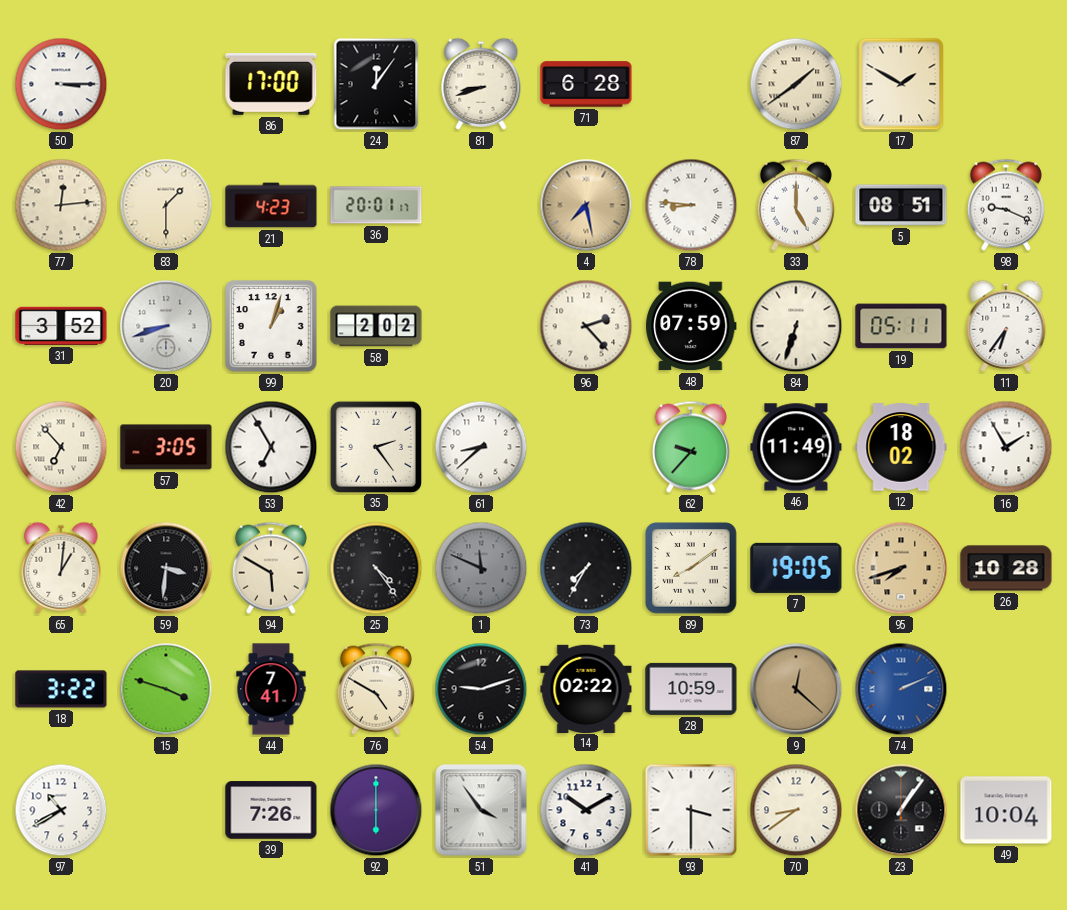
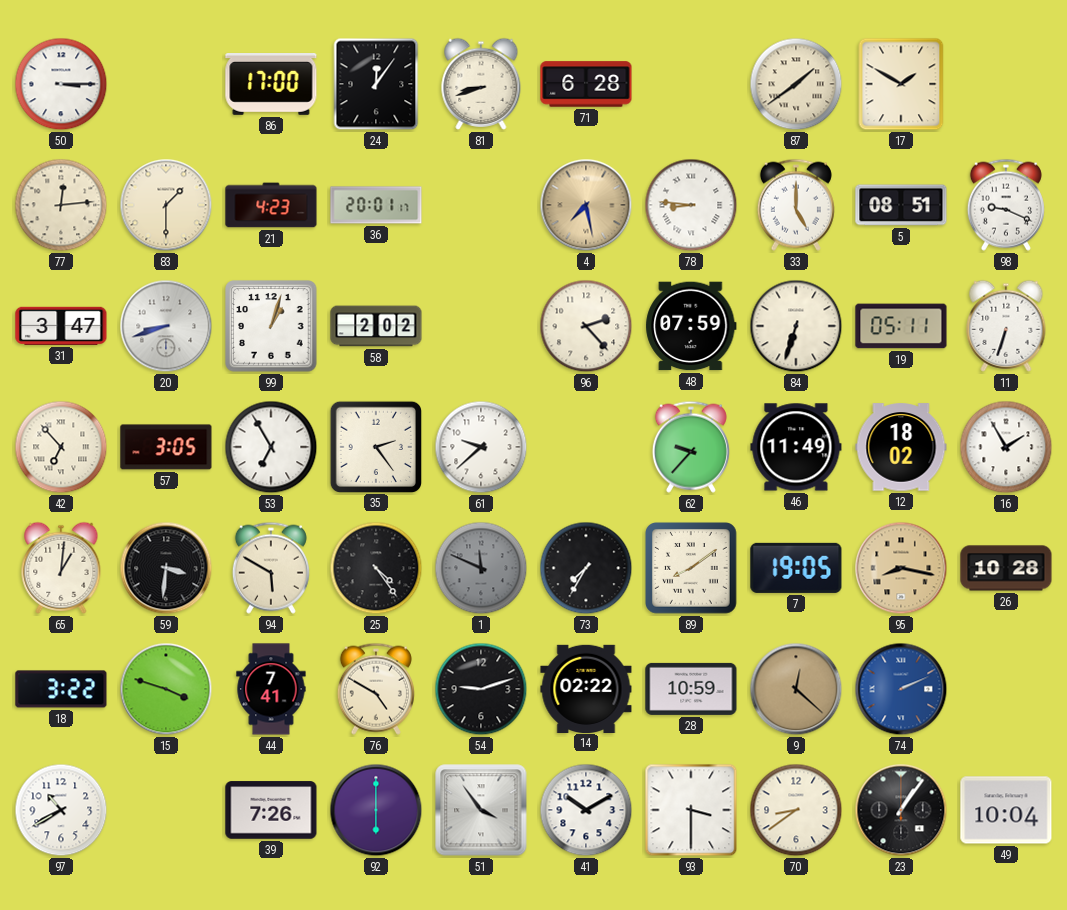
31: 3:52 -> 3:47 (61, 326)
11: 6:36 -> 6:33 (1006, 326)
61: 8:38 -> 9:38 (481, 447)
95: 7:42 -> 8:17 (901, 568)
